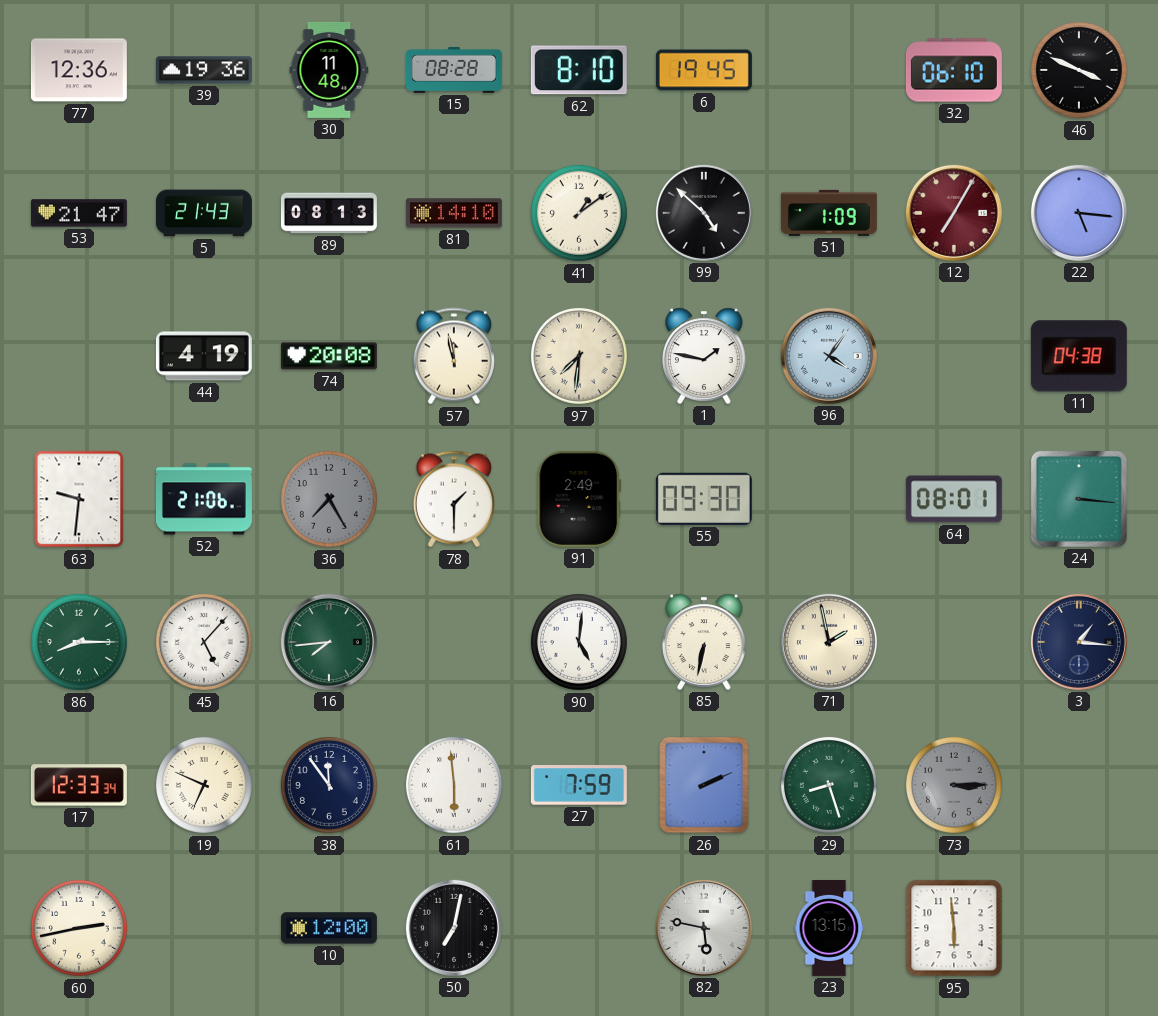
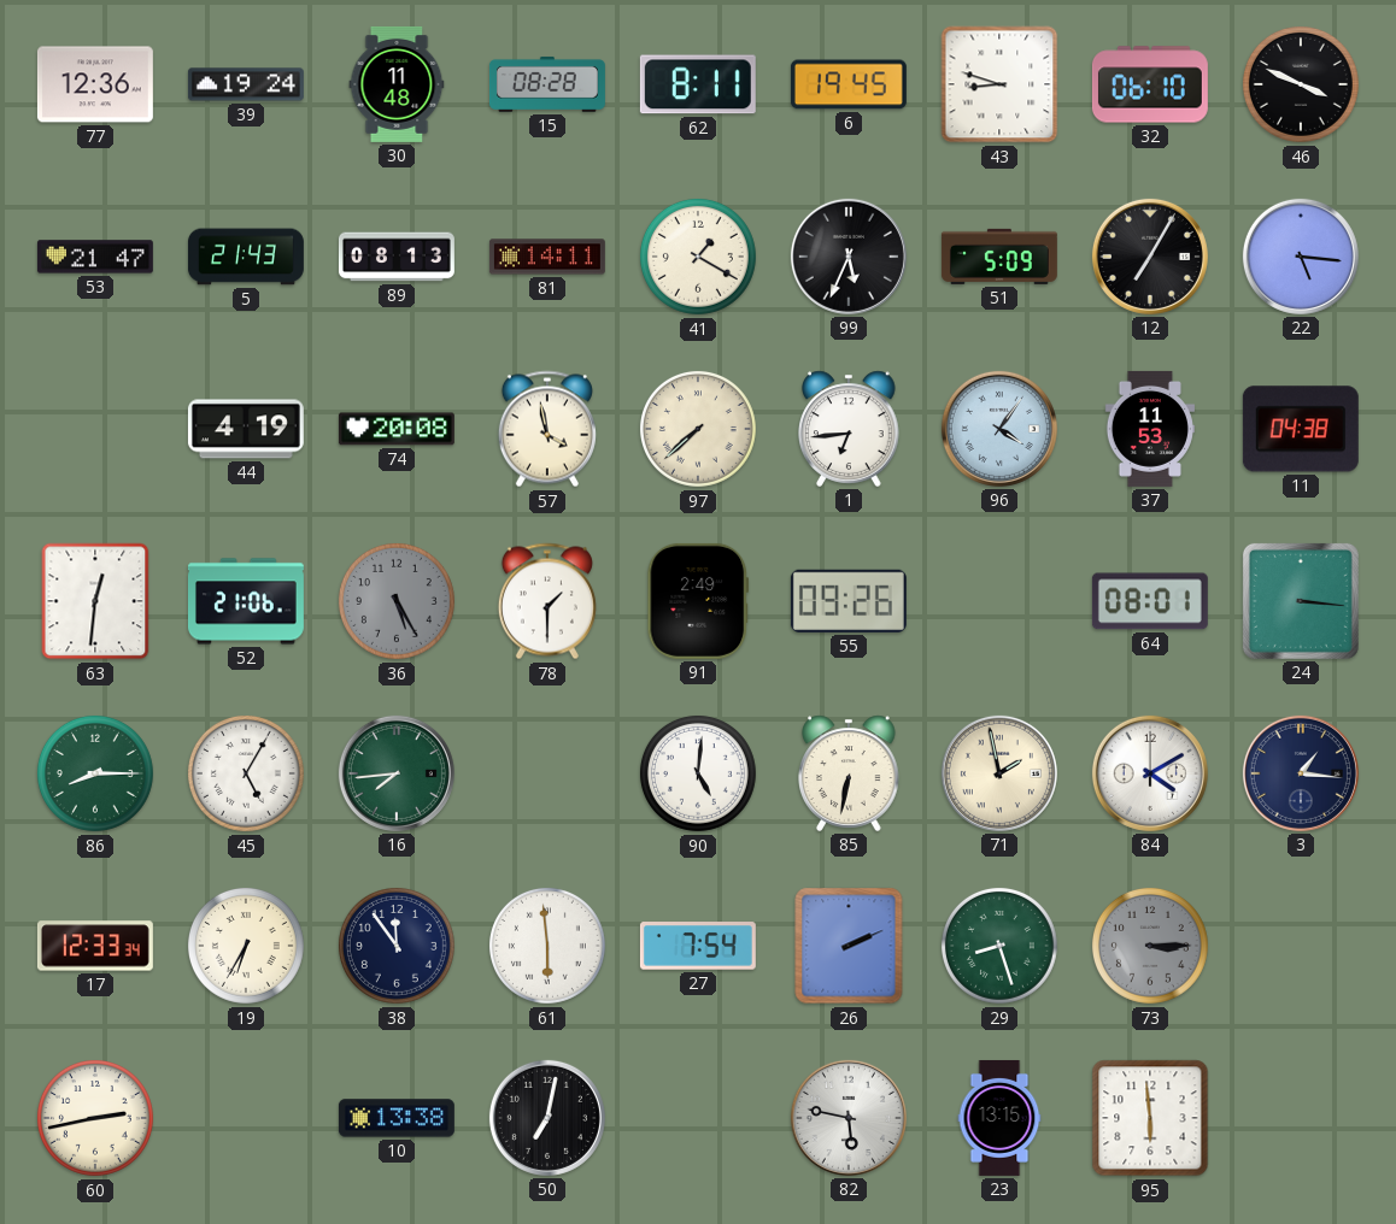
39: 19:36 -> 19:24 (246, 84)
62: 8:10 -> 8:11 (698, 84)
43: none -> 8:48 (999, 84)
81: 14:10 -> 14:11 (547, 257)
41: 1:09 -> 1:20 (698, 257)
99: 4:52 -> 5:34 (849, 257)
51: 1:09 -> 5:09 (999, 257)
12 dial: burgundy -> black (1150, 257)
57: 11:58 -> 3:58 (547, 429)
97: 7:31 -> 7:38 (698, 429)
1: 1:47 -> 6:44 (850, 429)
37: none -> 11:53 (1150, 429)
63: 9:31 -> 12:31 (95, 601)
36: 7:25 -> 5:25 (397, 601)
55: 09:30 -> 09:26 (849, 601)
45: 5:07 -> 5:05 (246, 773)
84: none -> 4:10 (1150, 773)
19: 6:49 -> 6:35 (246, 946)
27: 7:59 -> 7:54 (698, 946)
10: 12:00 -> 13:38 (397, 1118)
